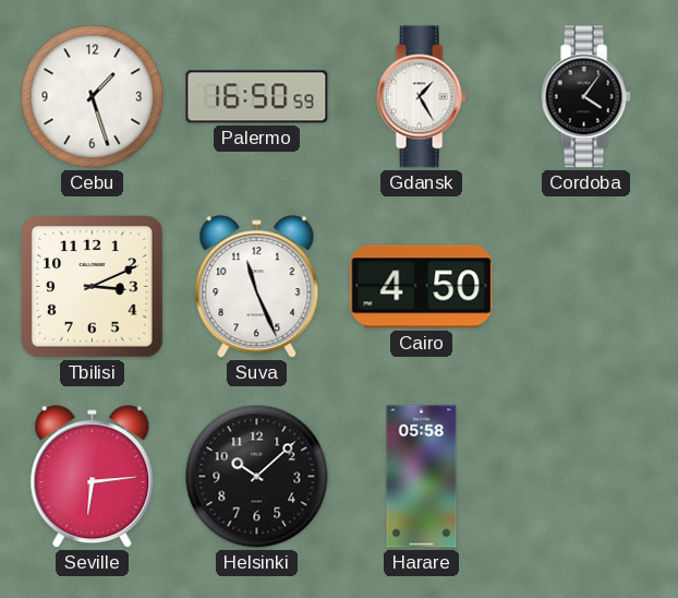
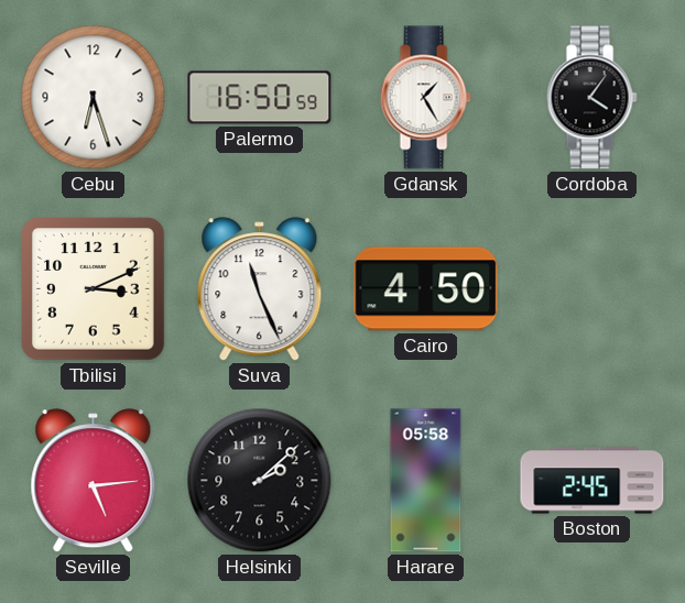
Cebu: 1:27 -> 6:27 (94, 98)
Seville: 6:14 -> 5:14 (94, 481)
Helsinki: 10:08 -> 2:08 (260, 481)
Boston: none -> 2:45 (592, 481)
